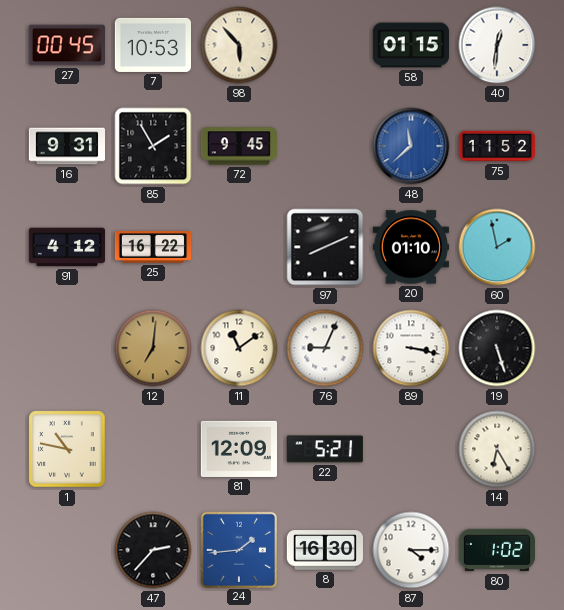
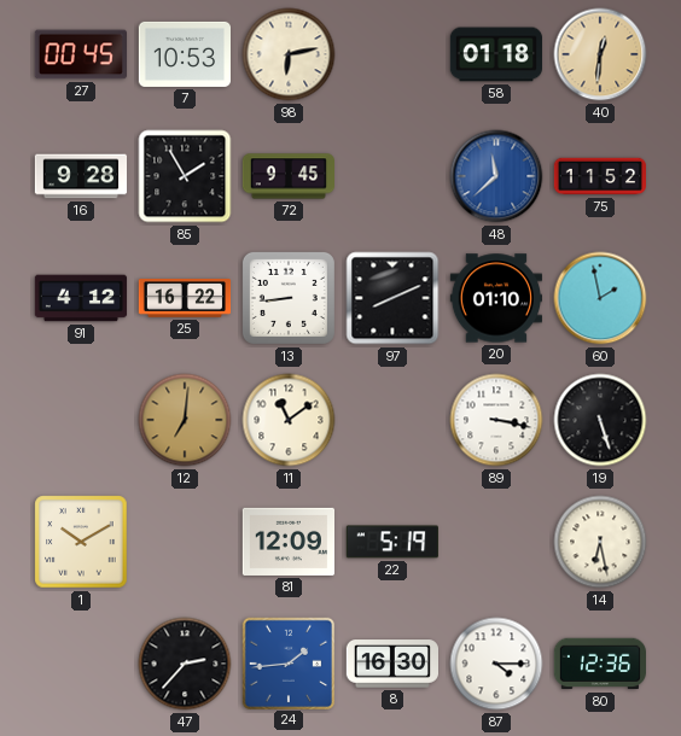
98: 5:53 -> 6:13 (289, 54)
58: 01:15 -> 01:18 (495, 54)
40 dial: white -> champagne (600, 54)
16: 9:31 -> 9:28 (81, 176)
13: none -> 8:44 (289, 298)
76: 9:04 -> none (325, 348)
1: 10:47 -> 10:10 (81, 542)
22: 5:21 -> 5:19 (392, 542)
14: 6:25 -> 6:28 (600, 542)
80: 1:02 -> 12:36 (599, 664)
